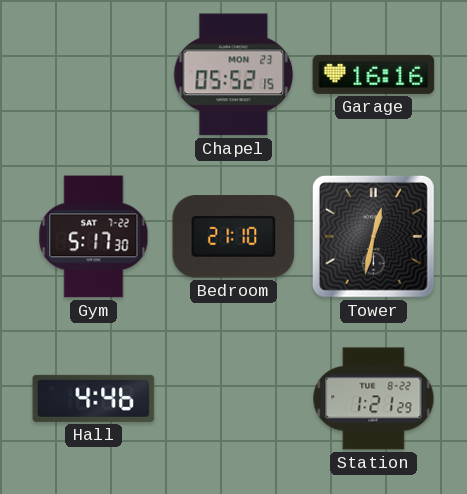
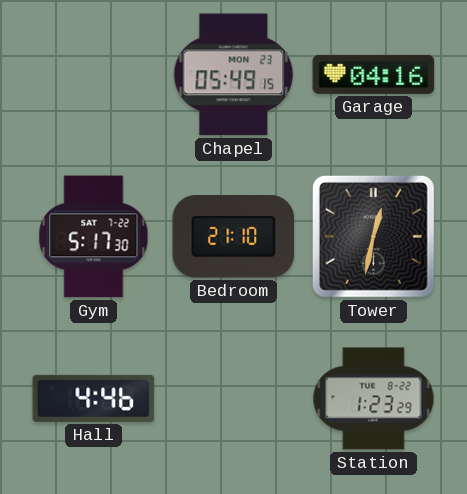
Chapel: 05:52 -> 05:49 (234, 75)
Garage: 16:16 -> 04:16 (374, 74)
Station: 1:21 -> 1:23 (374, 399)
